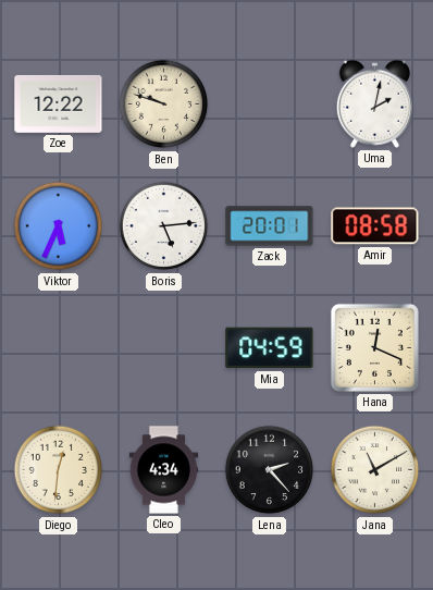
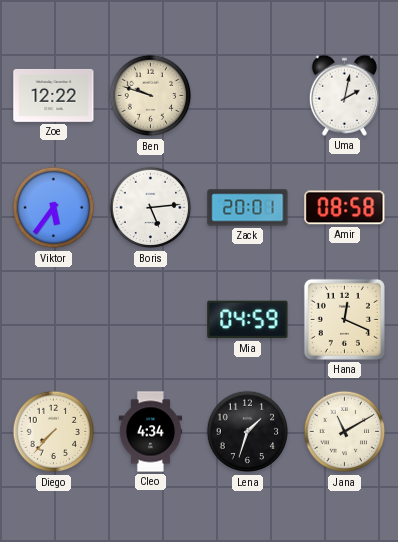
Viktor: 5:34 -> 5:36 (54, 208)
Diego: 12:31 -> 7:37 (54, 432)
Lena: 2:23 -> 1:33 (248, 432)
